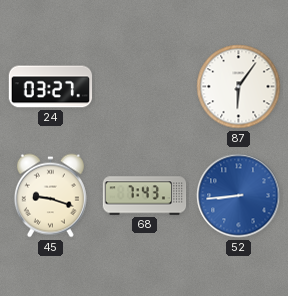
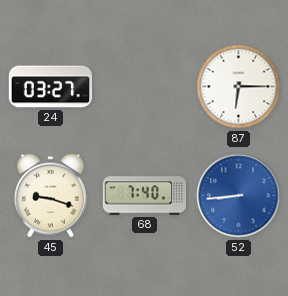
87: 6:06 -> 6:15 (239, 87)
68: 7:43 -> 7:40 (145, 196)
